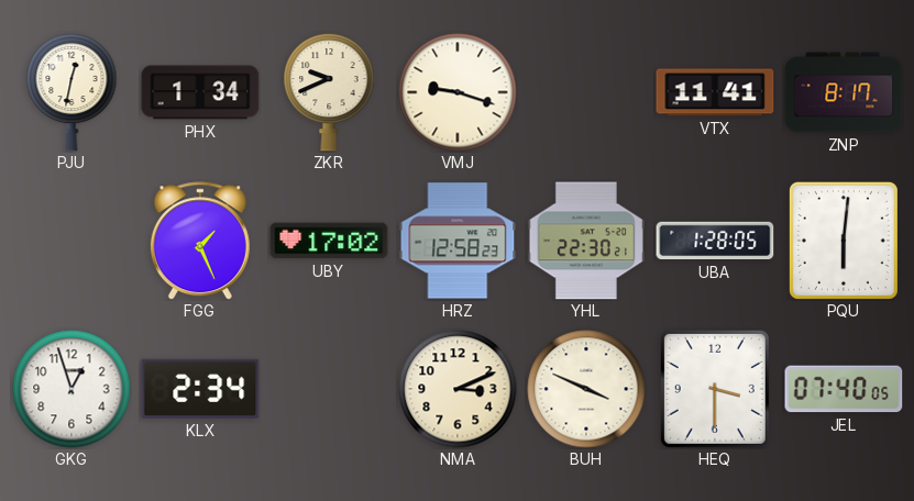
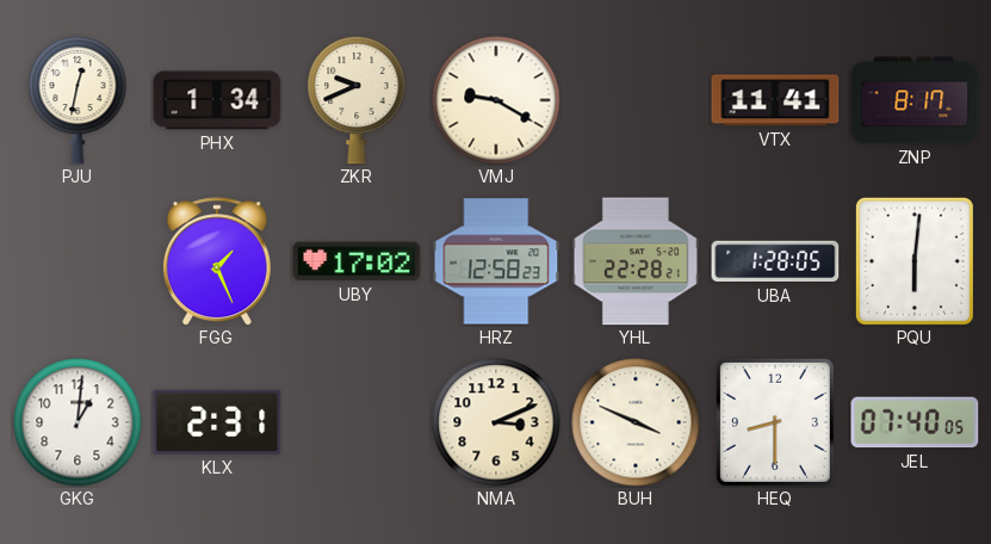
VMJ: 9:18 -> 9:20 (496, 100)
YHL: 22:30 -> 22:28 (636, 261)
GKG: 12:57 -> 1:01 (78, 422)
KLX: 2:34 -> 2:31 (217, 422)
HEQ: 3:30 -> 8:30 (775, 422)
